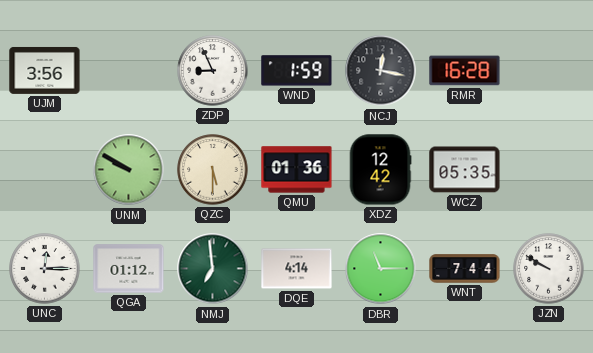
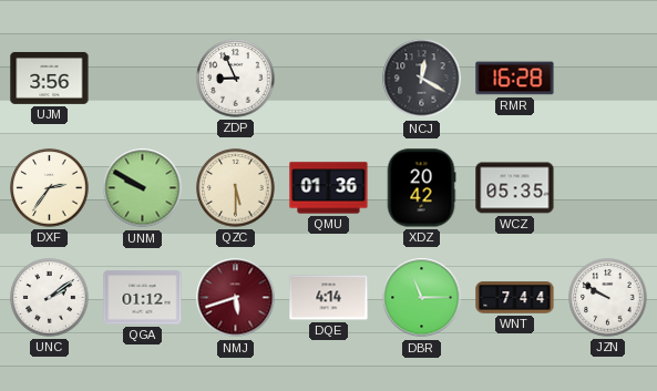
WND: 1:59 -> none (297, 71)
NCJ: 12:17 -> 12:20 (422, 79)
DXF: none -> 2:36 (50, 188)
XDZ: 12:42 -> 20:42 (421, 188)
UNC: 12:15 -> 2:09 (50, 298)
NMJ: 6:59 -> 5:42 (236, 298)
NMJ dial: green -> burgundy (236, 298)
